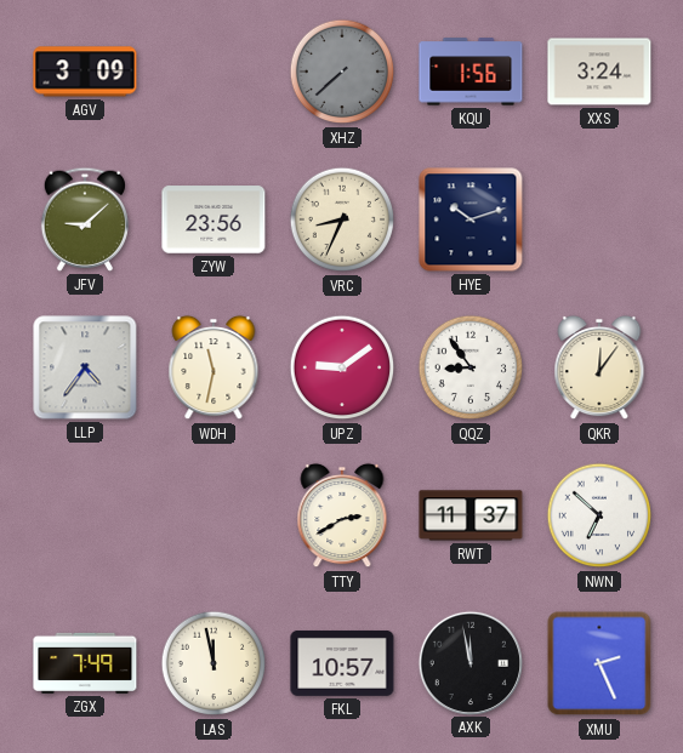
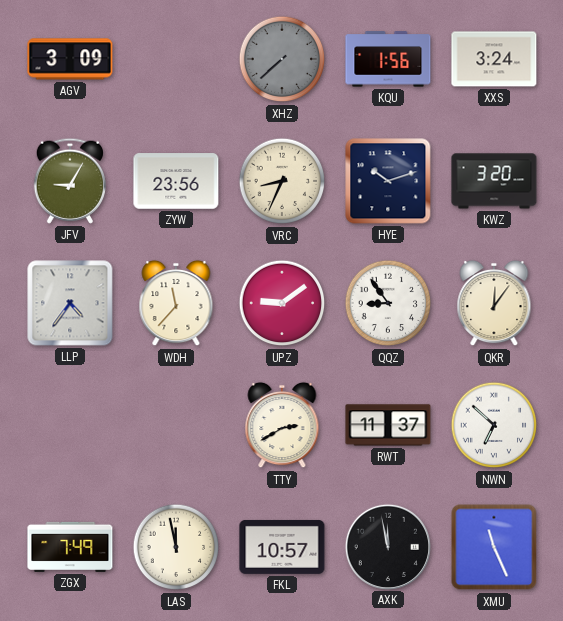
JFV: 9:08 -> 9:05 (70, 181)
KWZ: none -> 3:20 (494, 181)
WDH: 11:32 -> 11:37 (176, 303)
XMU: 2:26 -> 11:26 (494, 547)
